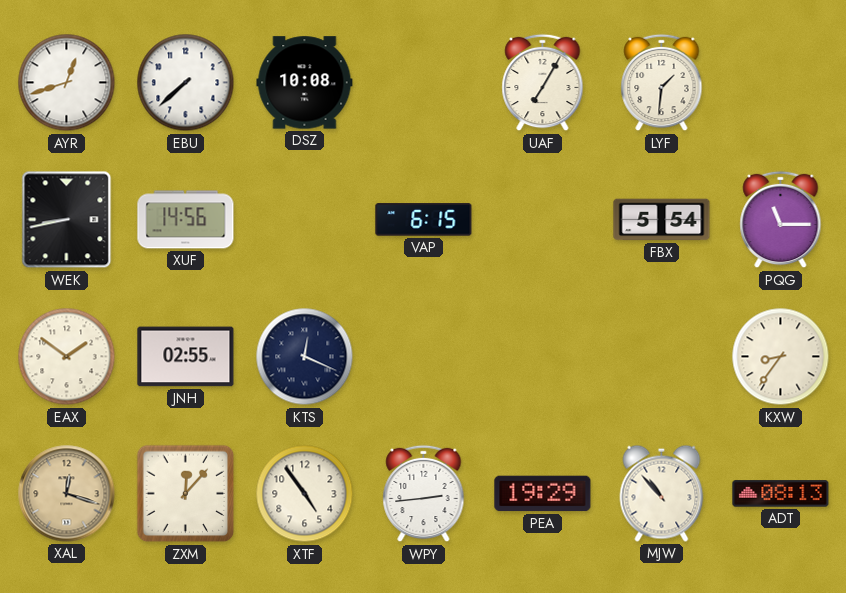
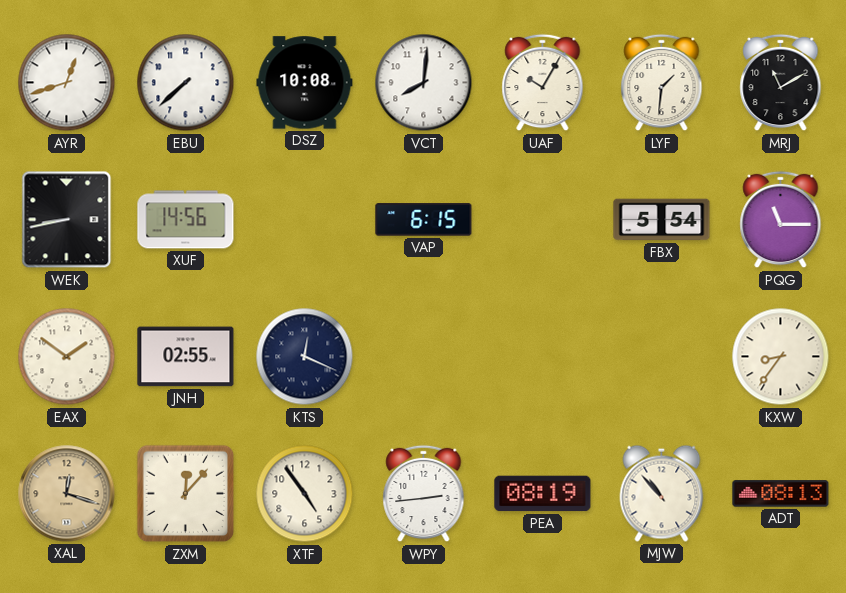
VCT: none -> 8:01 (424, 83)
UAF: 7:05 -> 10:05 (543, 83)
MRJ: none -> 11:10 (781, 83)
PEA: 19:29 -> 08:19 (543, 494)
